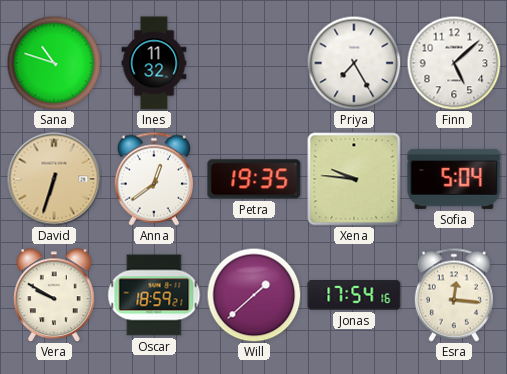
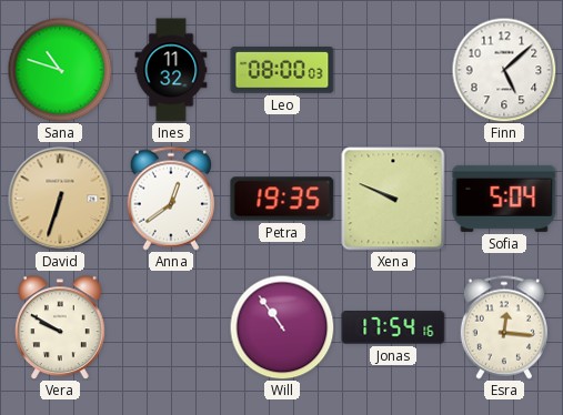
Leo: none -> 08:00 (282, 71)
Priya: 7:25 -> none (354, 63)
Xena: 9:46 -> 9:49 (393, 199)
Oscar: 18:59 -> none (154, 295)
Will: 1:38 -> 10:54 (282, 327)
